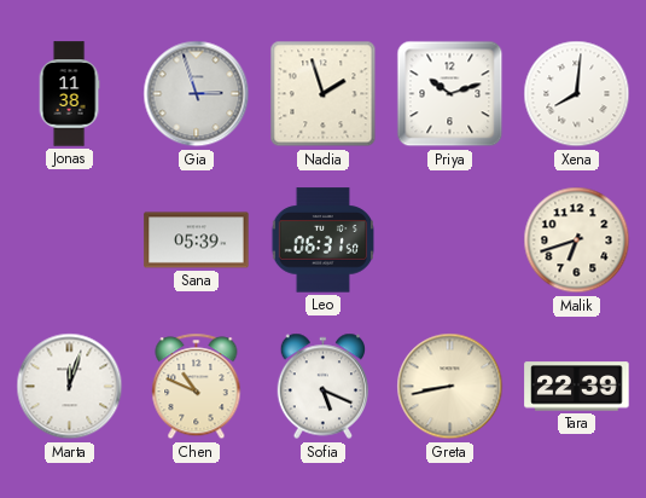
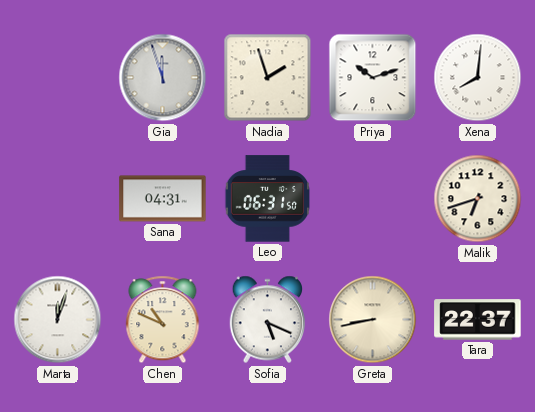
Jonas: 11:38 -> none (69, 94)
Gia: 2:57 -> 11:57 (163, 78)
Sana: 05:39 -> 04:31 (163, 199)
Tara: 22:39 -> 22:37 (478, 320)
